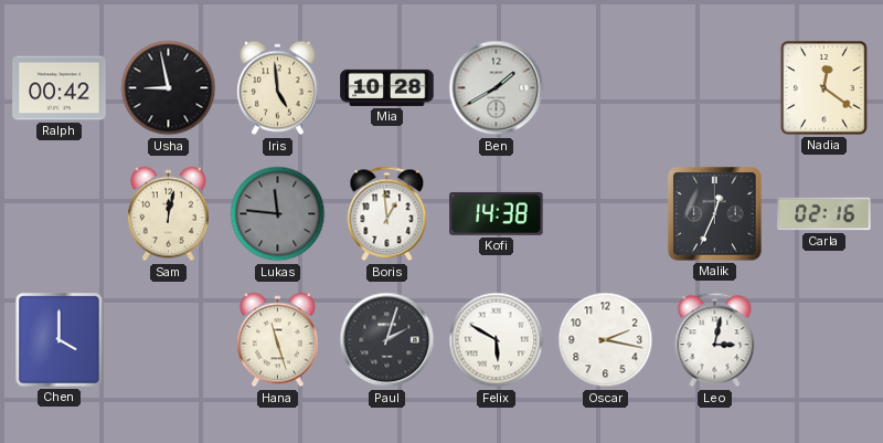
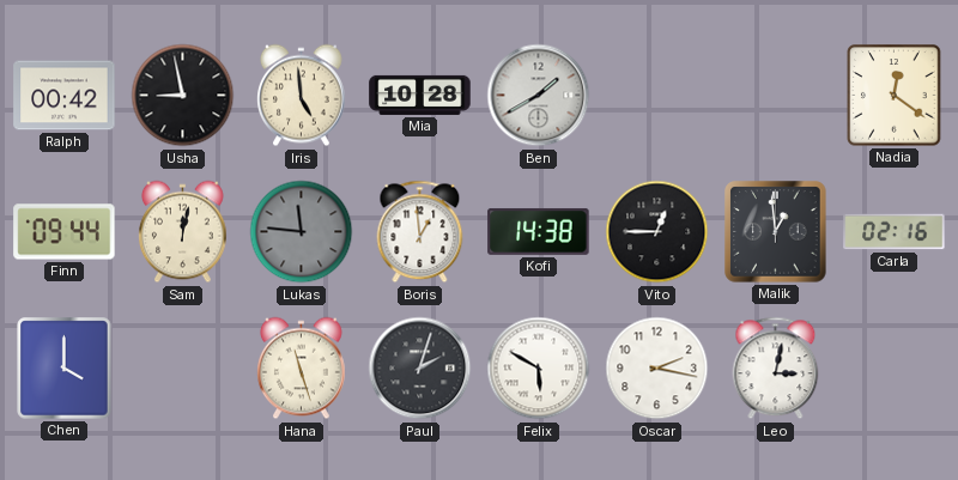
Finn: none -> 09:44 (65, 232)
Vito: none -> 12:45 (657, 232)
Malik: 12:34 -> 12:59 (776, 232)
